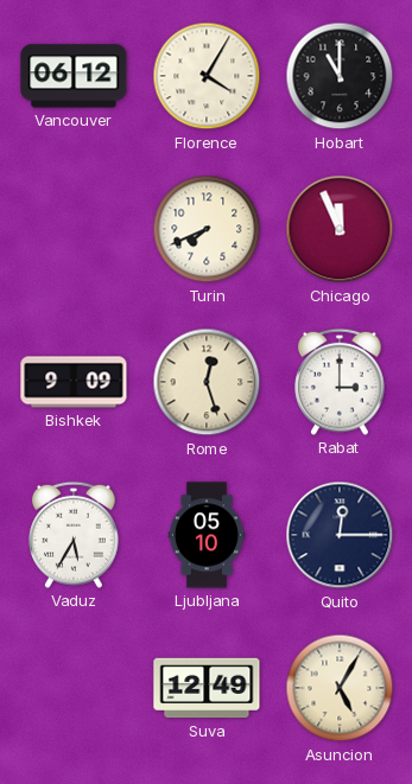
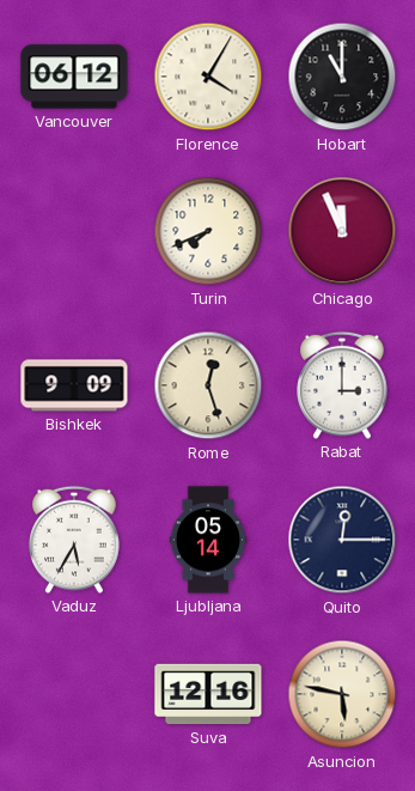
Ljubljana: 05:10 -> 05:14 (207, 540)
Suva: 12:49 -> 12:16 (208, 694)
Asuncion: 5:05 -> 5:47 (342, 694)
